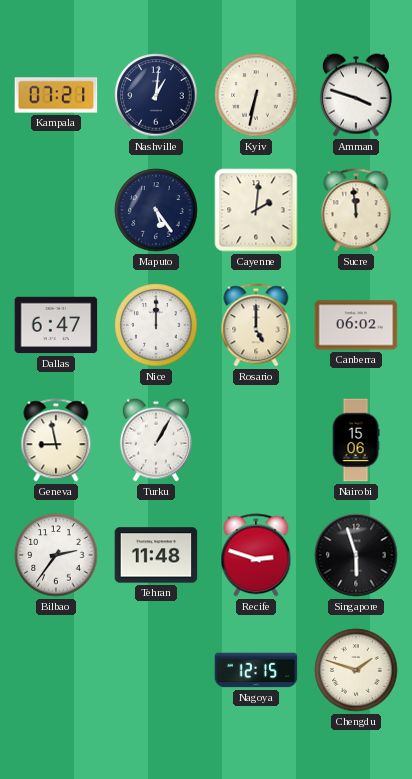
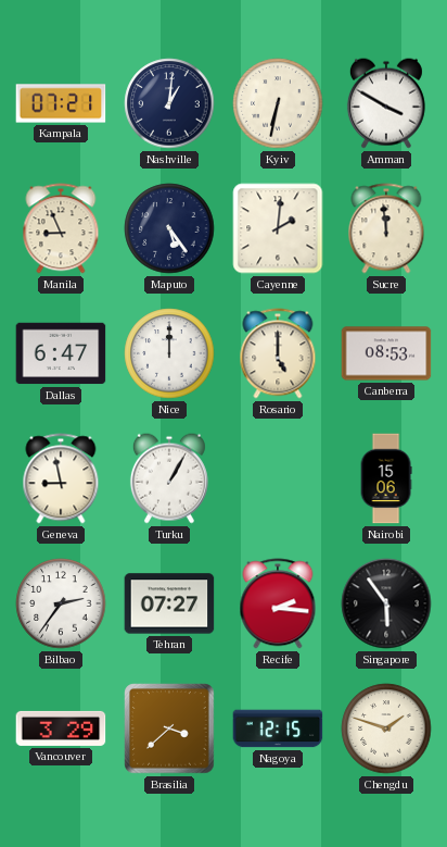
Amman: 3:48 -> 3:50 (386, 103)
Manila: none -> 8:56 (61, 228)
Canberra: 06:02 -> 08:53 (386, 353)
Tehran: 11:48 -> 07:27 (169, 603)
Recife: 2:48 -> 2:16 (278, 603)
Singapore: 5:57 -> 5:54 (386, 603)
Vancouver: none -> 3:29 (61, 728)
Brasilia: none -> 3:38 (169, 728)
